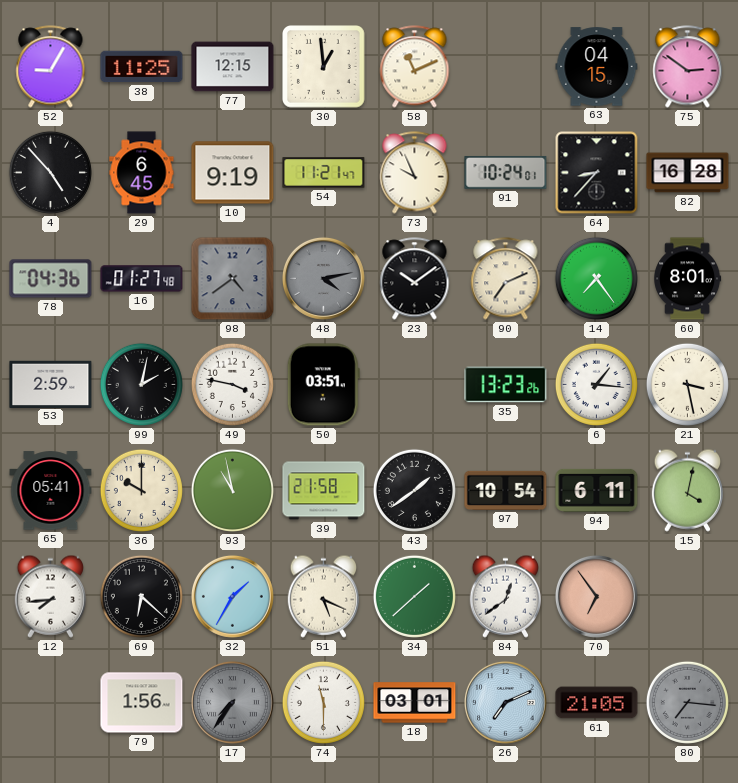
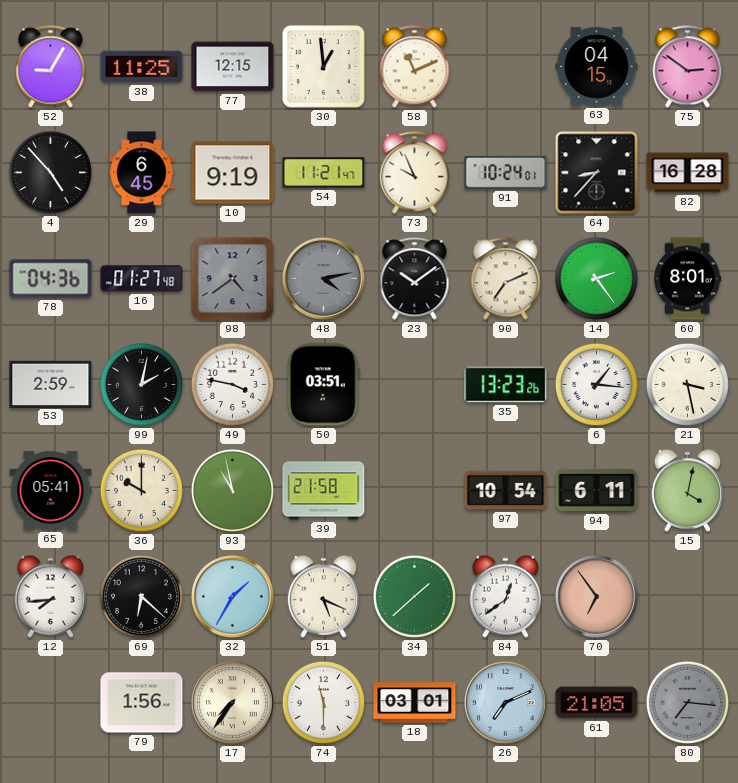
14: 7:24 -> 2:24 (596, 278)
43: 1:39 -> none (414, 490)
17 dial: grey -> cream (232, 702)
